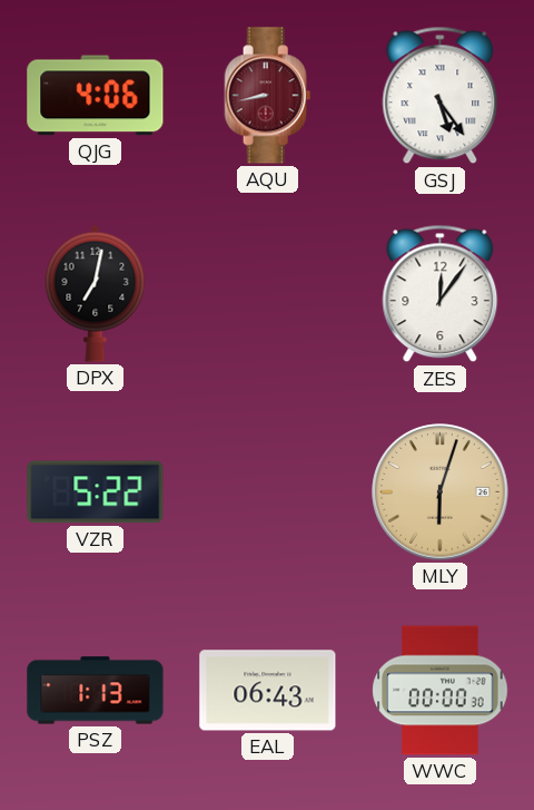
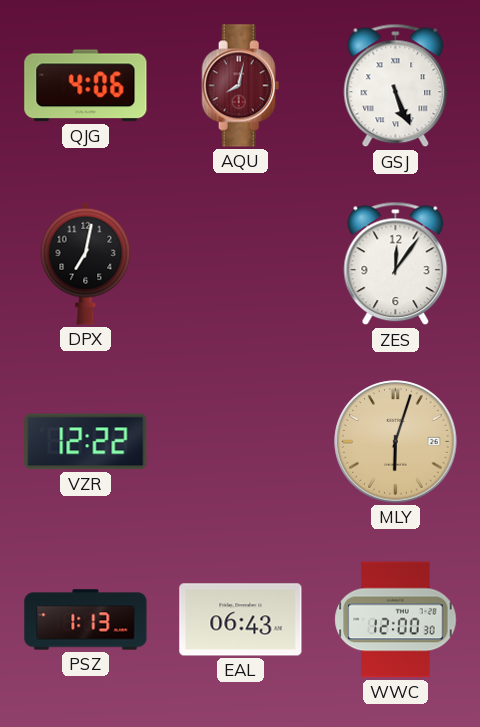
AQU: 8:43 -> 8:02 (241, 86)
GSJ: 5:24 -> 5:26 (396, 86)
VZR: 5:22 -> 12:22 (86, 442)
WWC: 00:00 -> 12:00 (396, 620)
